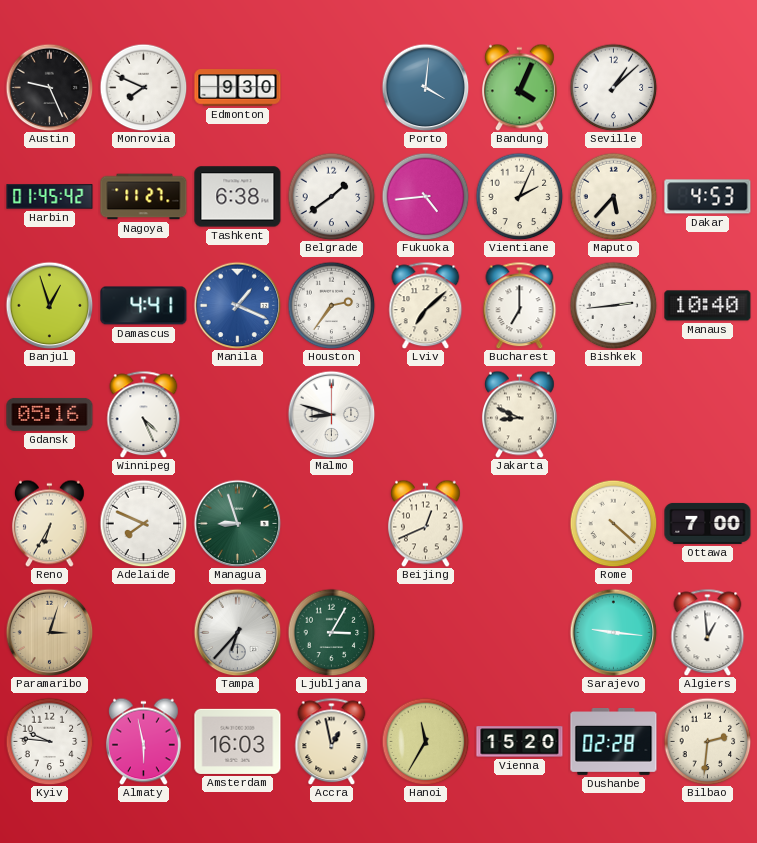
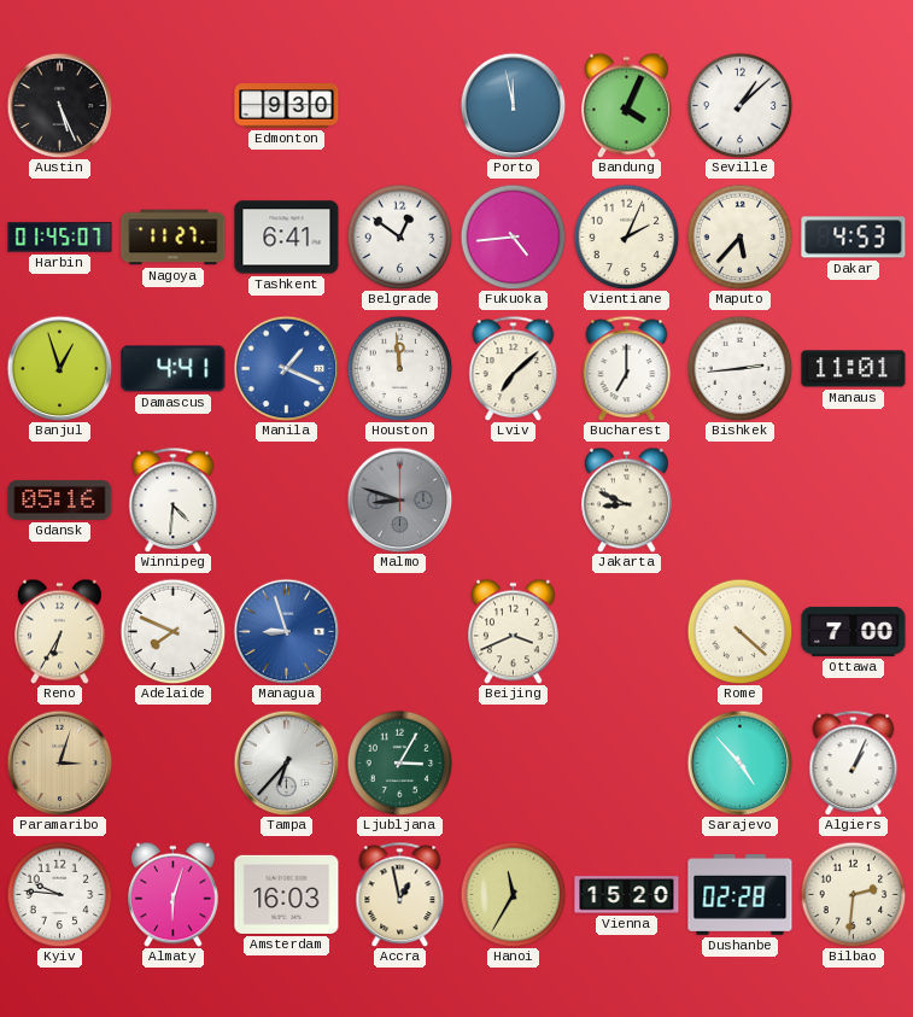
Austin: 9:26 -> 5:26 (59, 105)
Monrovia: 7:49 -> none (143, 87)
Porto: 4:01 -> 11:58 (513, 105)
Harbin: 01:45:42 -> 01:45:07 (60, 238)
Tashkent: 6:38 -> 6:41 (287, 238)
Belgrade: 1:39 -> 12:51 (399, 236)
Houston: 2:36 -> 11:59 (399, 368)
Manaus: 10:40 -> 11:01 (854, 369)
Winnipeg: 4:26 -> 4:31 (174, 499)
Malmo dial: white -> grey (399, 499)
Managua dial: green -> blue (286, 631)
Beijing: 12:41 -> 3:41 (513, 631)
Sarajevo: 9:16 -> 4:53 (739, 762)
Algiers: 12:59 -> 1:04 (854, 762)
Almaty: 5:58 -> 6:03 (172, 894)
